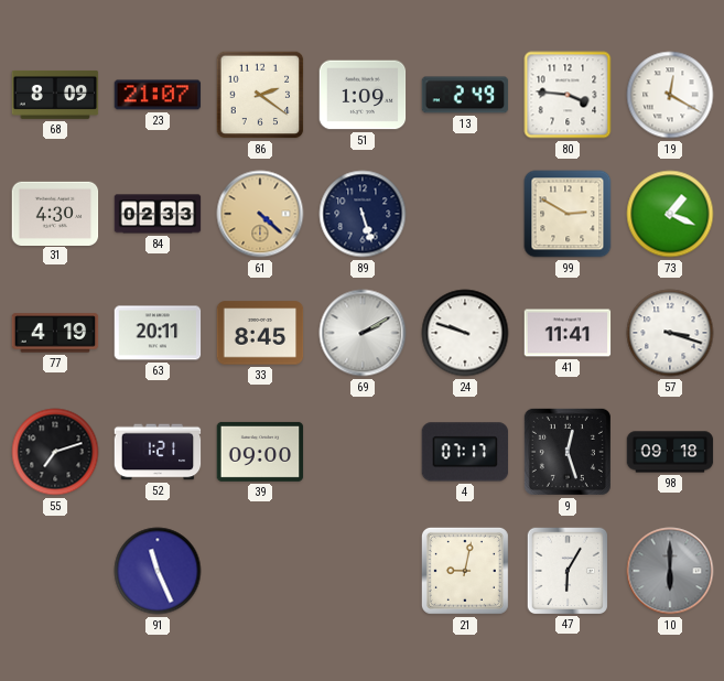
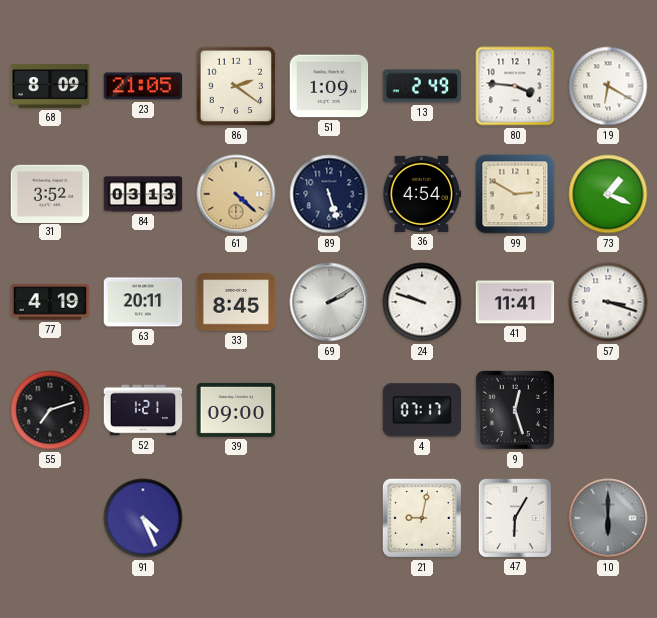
23: 21:07 -> 21:05 (143, 86)
19: 12:20 -> 6:20 (608, 86)
31: 4:30 -> 3:52 (50, 193)
84: 02:33 -> 03:13 (143, 194)
36: none -> 4:54 (422, 194)
98: 09:18 -> none (670, 452)
91: 11:26 -> 4:26 (143, 518)
